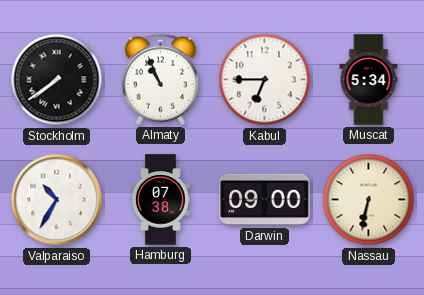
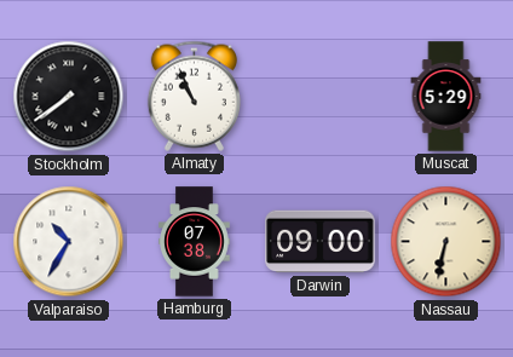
Kabul: 6:45 -> none (265, 80)
Muscat: 5:34 -> 5:29 (446, 97)
